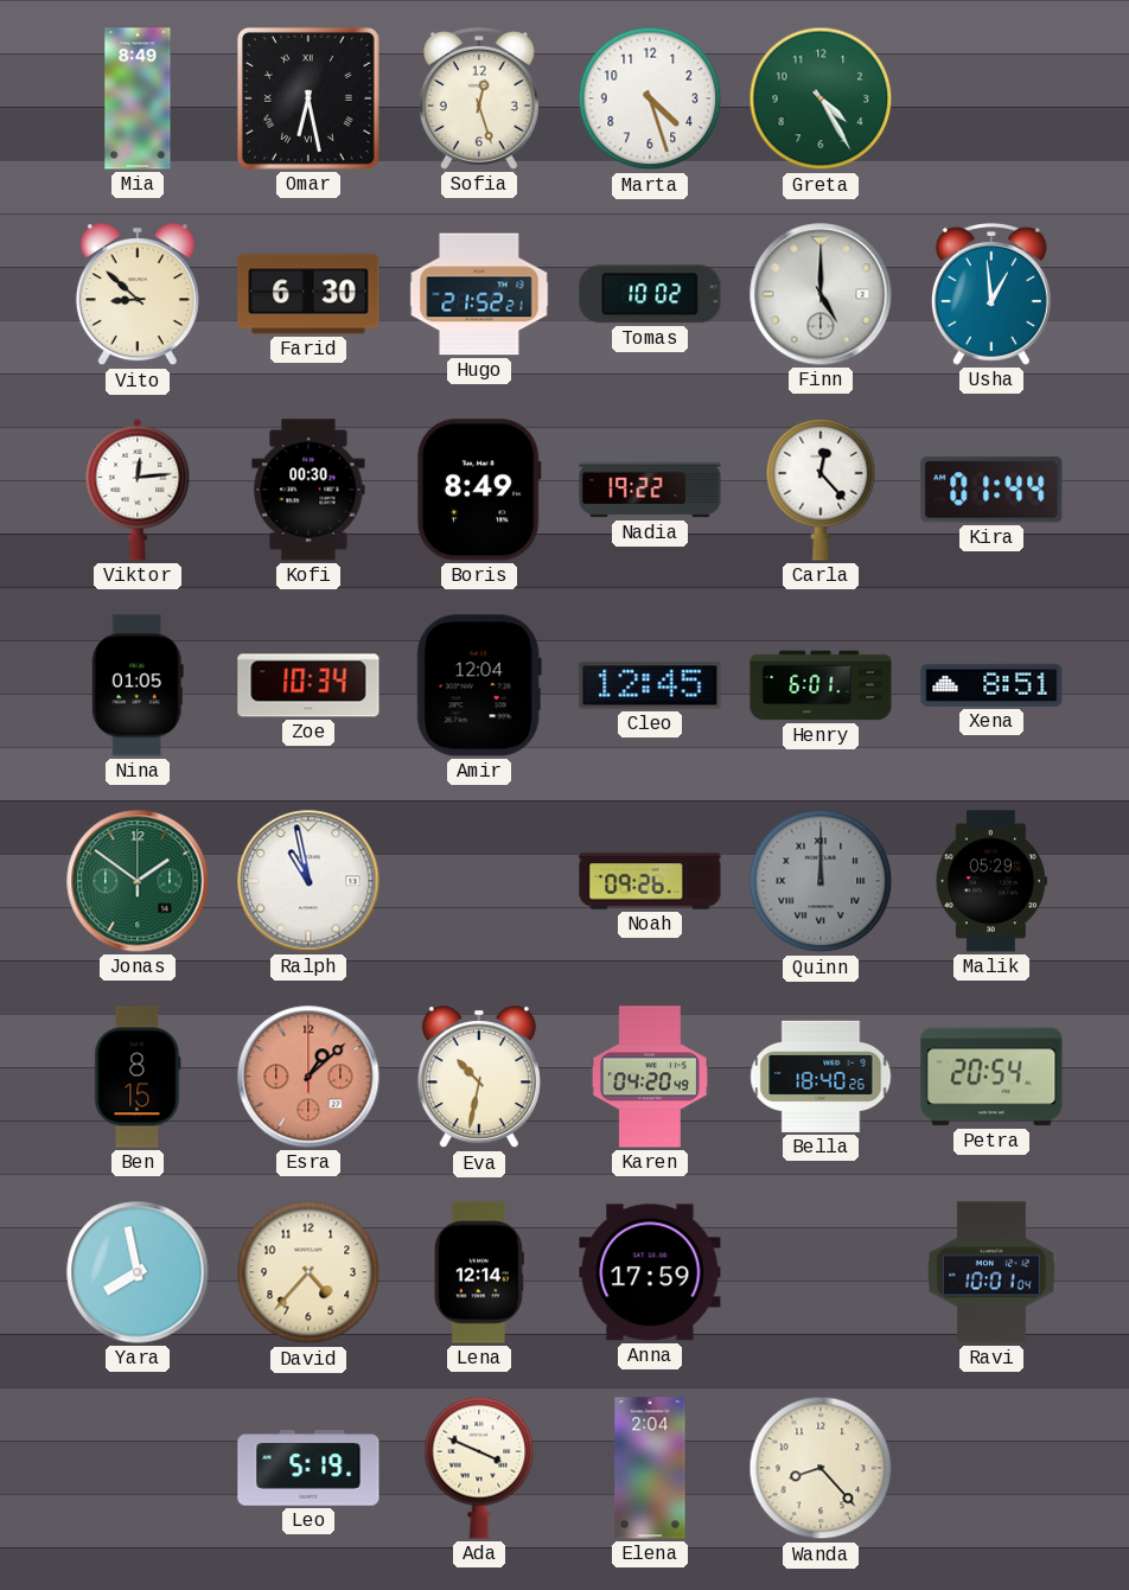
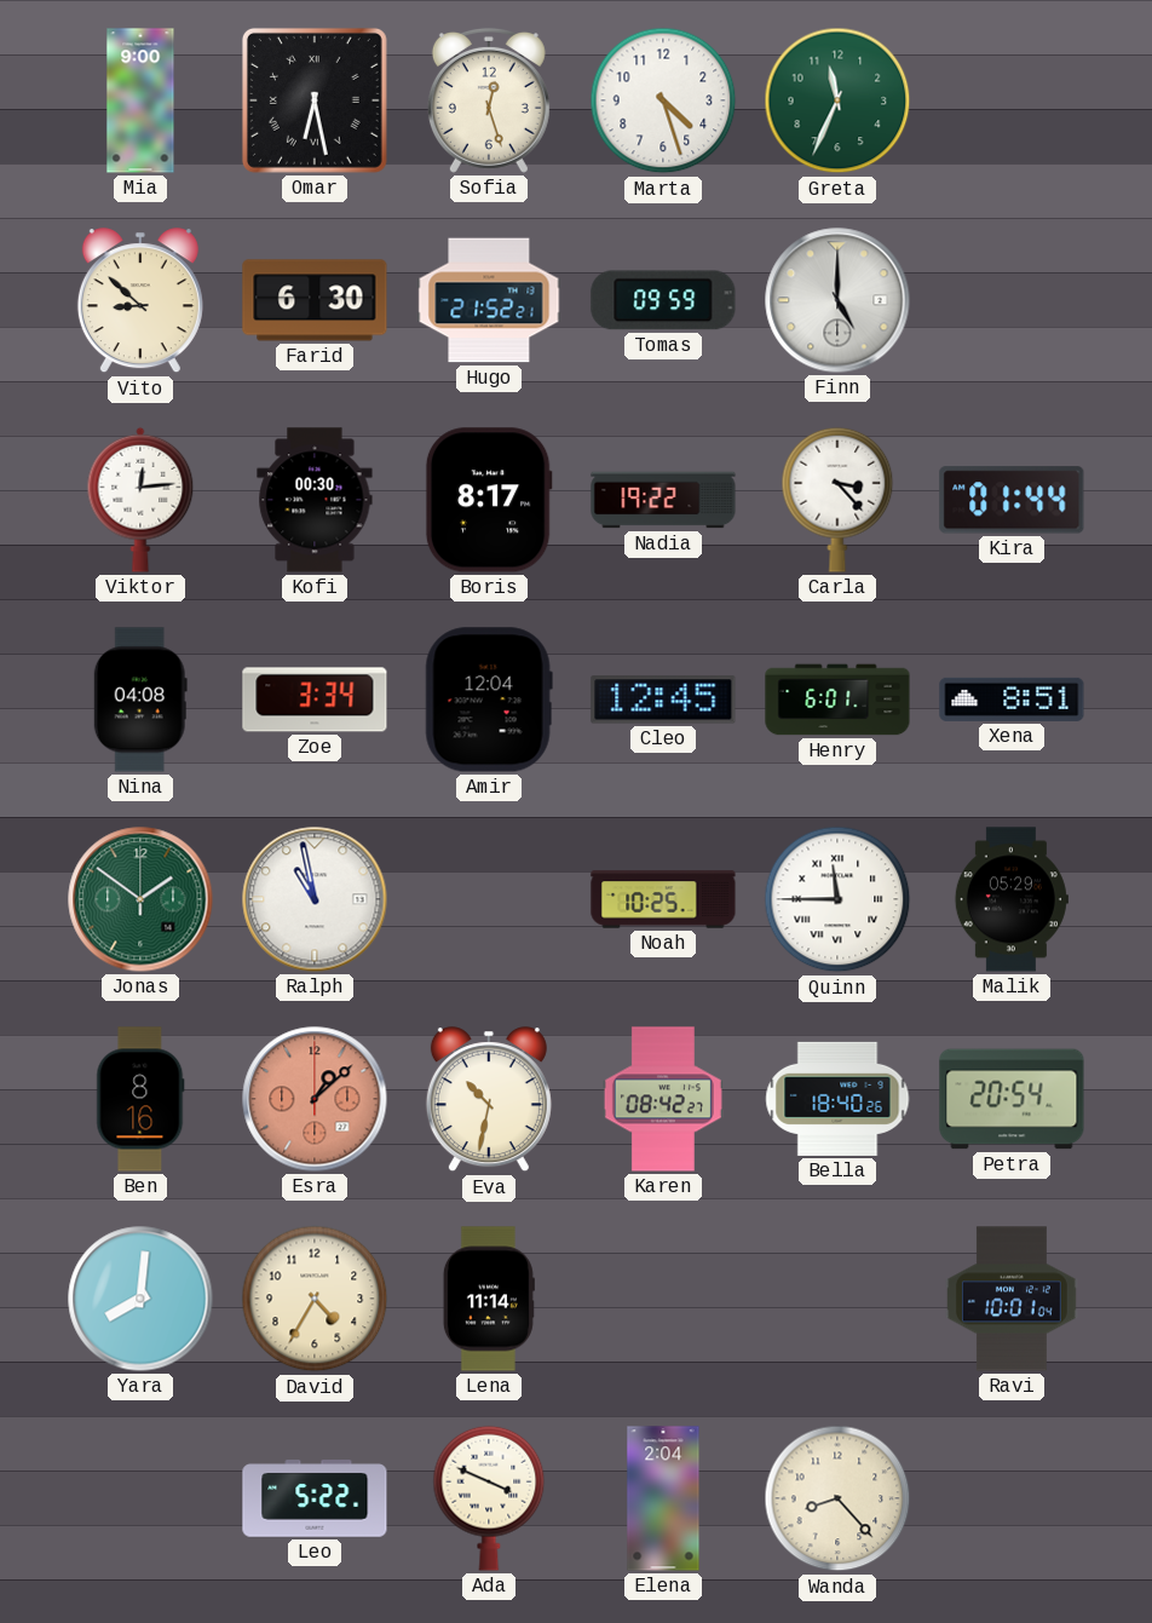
Mia: 8:49 -> 9:00 (140, 100)
Greta: 4:25 -> 11:34 (837, 100)
Tomas: 10:02 -> 09:59 (663, 300)
Usha: 12:59 -> none (991, 294)
Boris: 8:49 -> 8:17 (489, 500)
Carla: 12:23 -> 3:23 (837, 500)
Nina: 01:05 -> 04:08 (140, 700)
Zoe: 10:34 -> 3:34 (315, 700)
Noah: 09:26 -> 10:25 (663, 899)
Quinn: 12:00 -> 11:45 (837, 899)
Quinn dial: grey -> white (837, 899)
Ben: 8:15 -> 8:16 (140, 1099)
Karen: 04:20 -> 08:42 (663, 1099)
Yara: 7:58 -> 8:01 (140, 1299)
David: 4:37 -> 4:35 (315, 1299)
Lena: 12:14 -> 11:14 (489, 1299)
Anna: 17:59 -> none (650, 1272)
Leo: 5:19 -> 5:22 (315, 1498)
